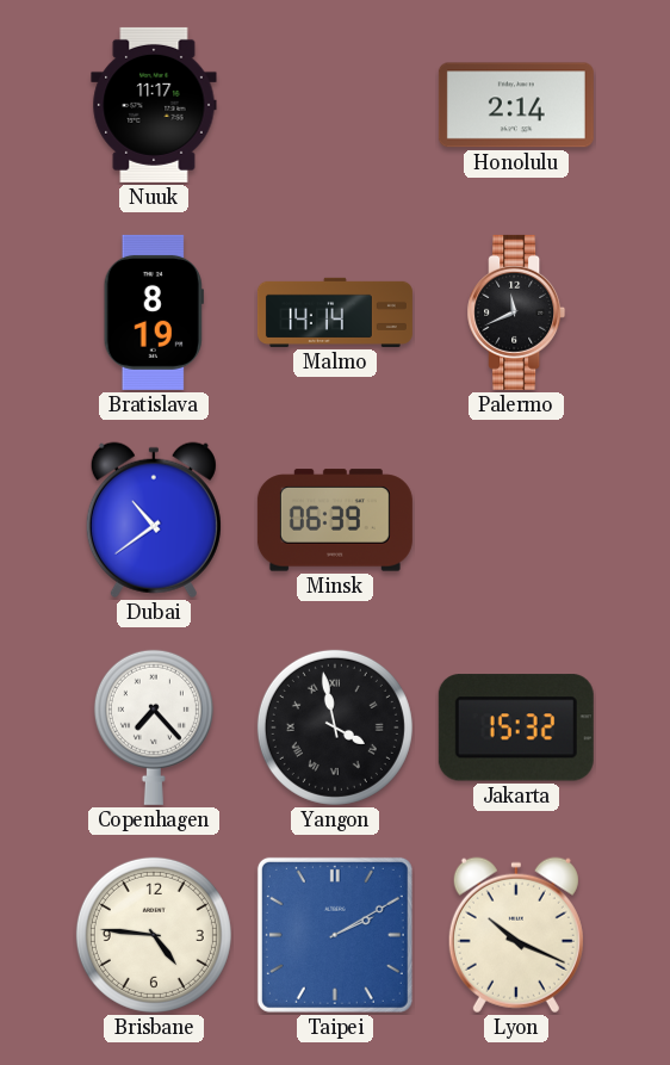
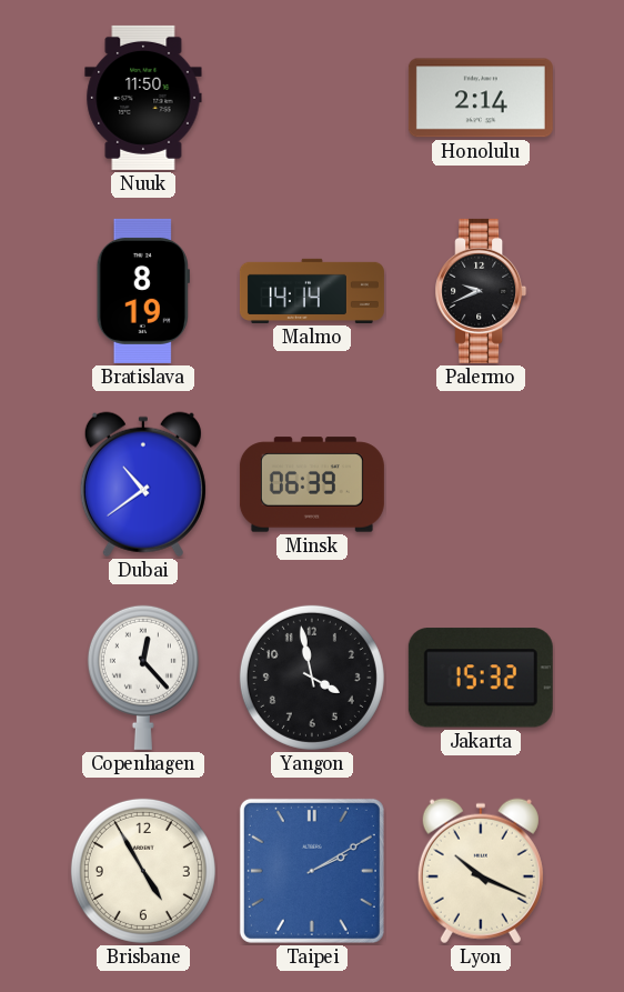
Nuuk: 11:17 -> 11:50 (143, 98)
Palermo: 11:41 -> 9:41 (481, 291)
Copenhagen: 7:23 -> 12:23 (143, 678)
Yangon numerals: Roman -> Arabic (312, 678)
Brisbane: 4:46 -> 4:55 (143, 871)
